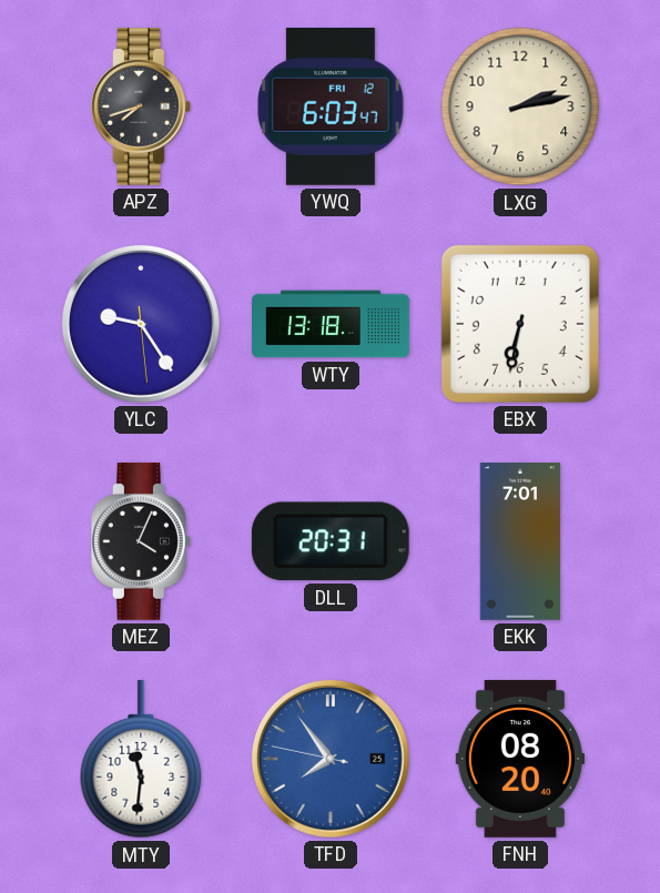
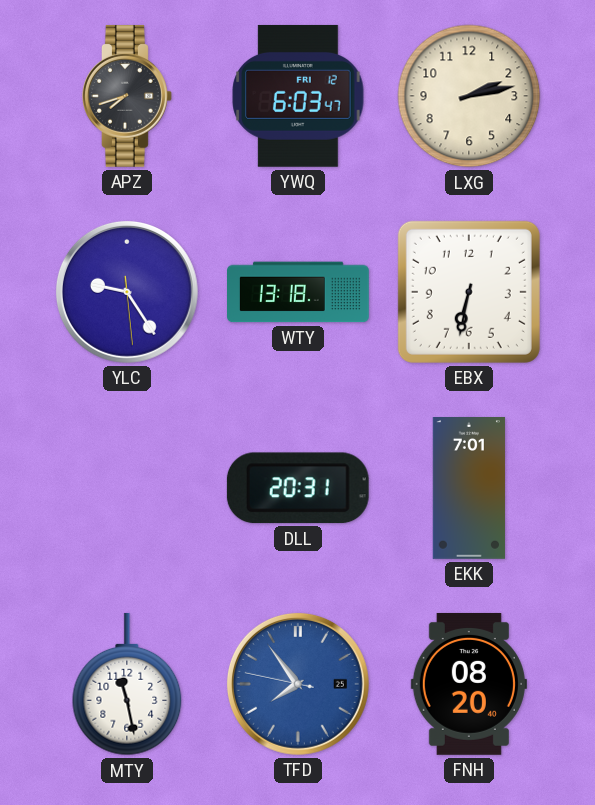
MEZ: 4:04 -> none (142, 541)
MTY: 11:31 -> 11:28 (127, 684)
